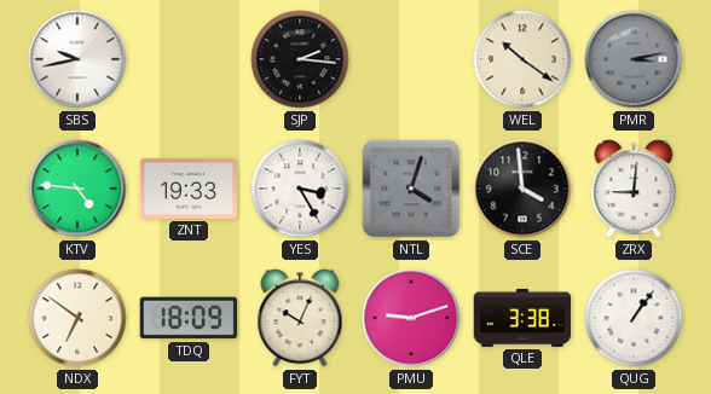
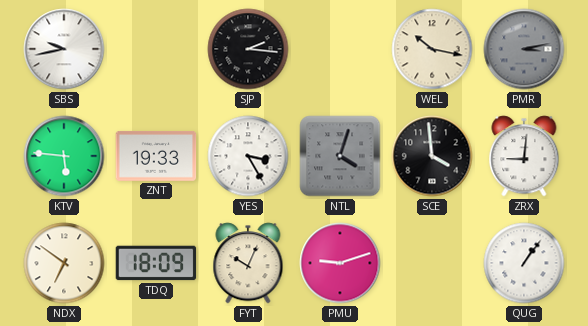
WEL: 10:21 -> 10:17 (432, 49)
KTV: 4:46 -> 5:46 (64, 156)
QLE: 3:38 -> none (522, 318)
